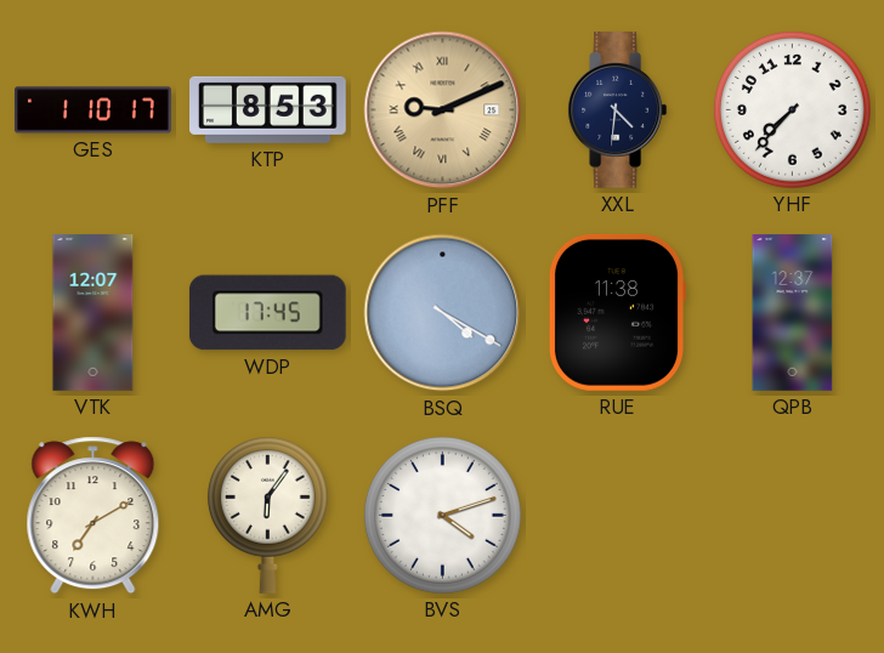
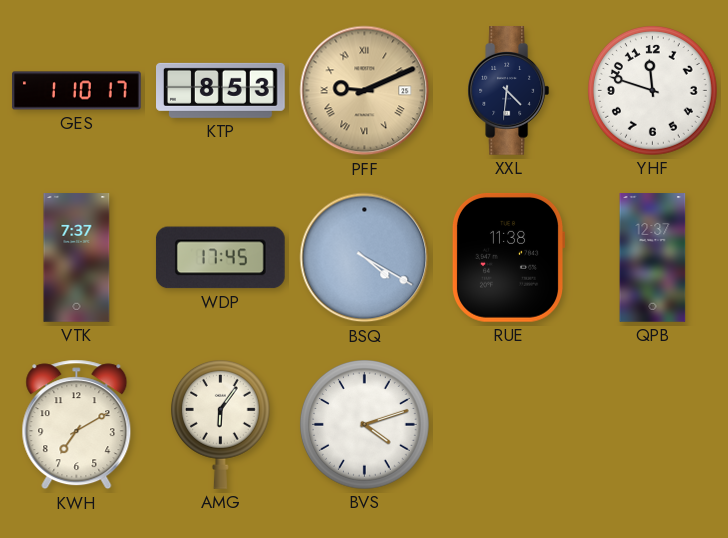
YHF: 7:37 -> 11:48 (653, 91)
VTK: 12:07 -> 7:37 (77, 258)
